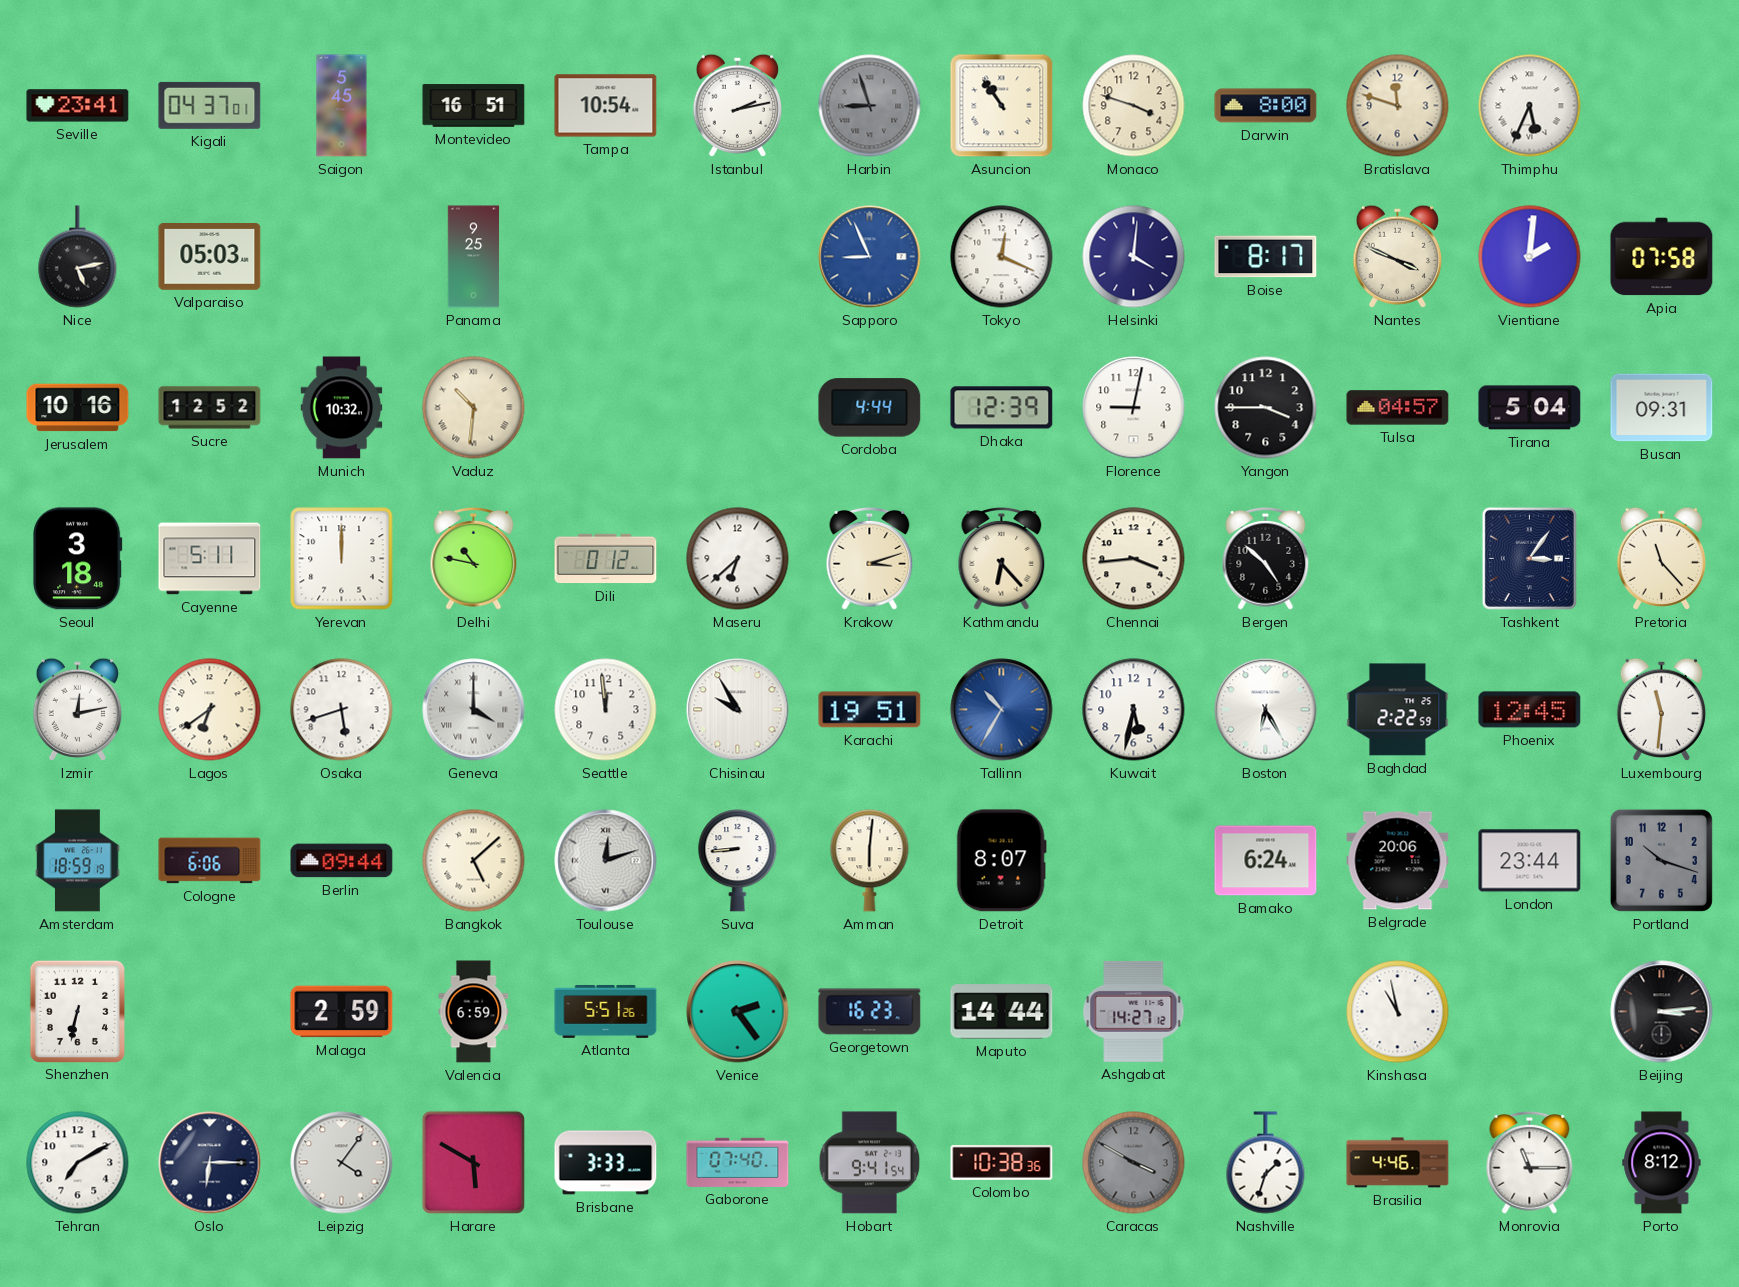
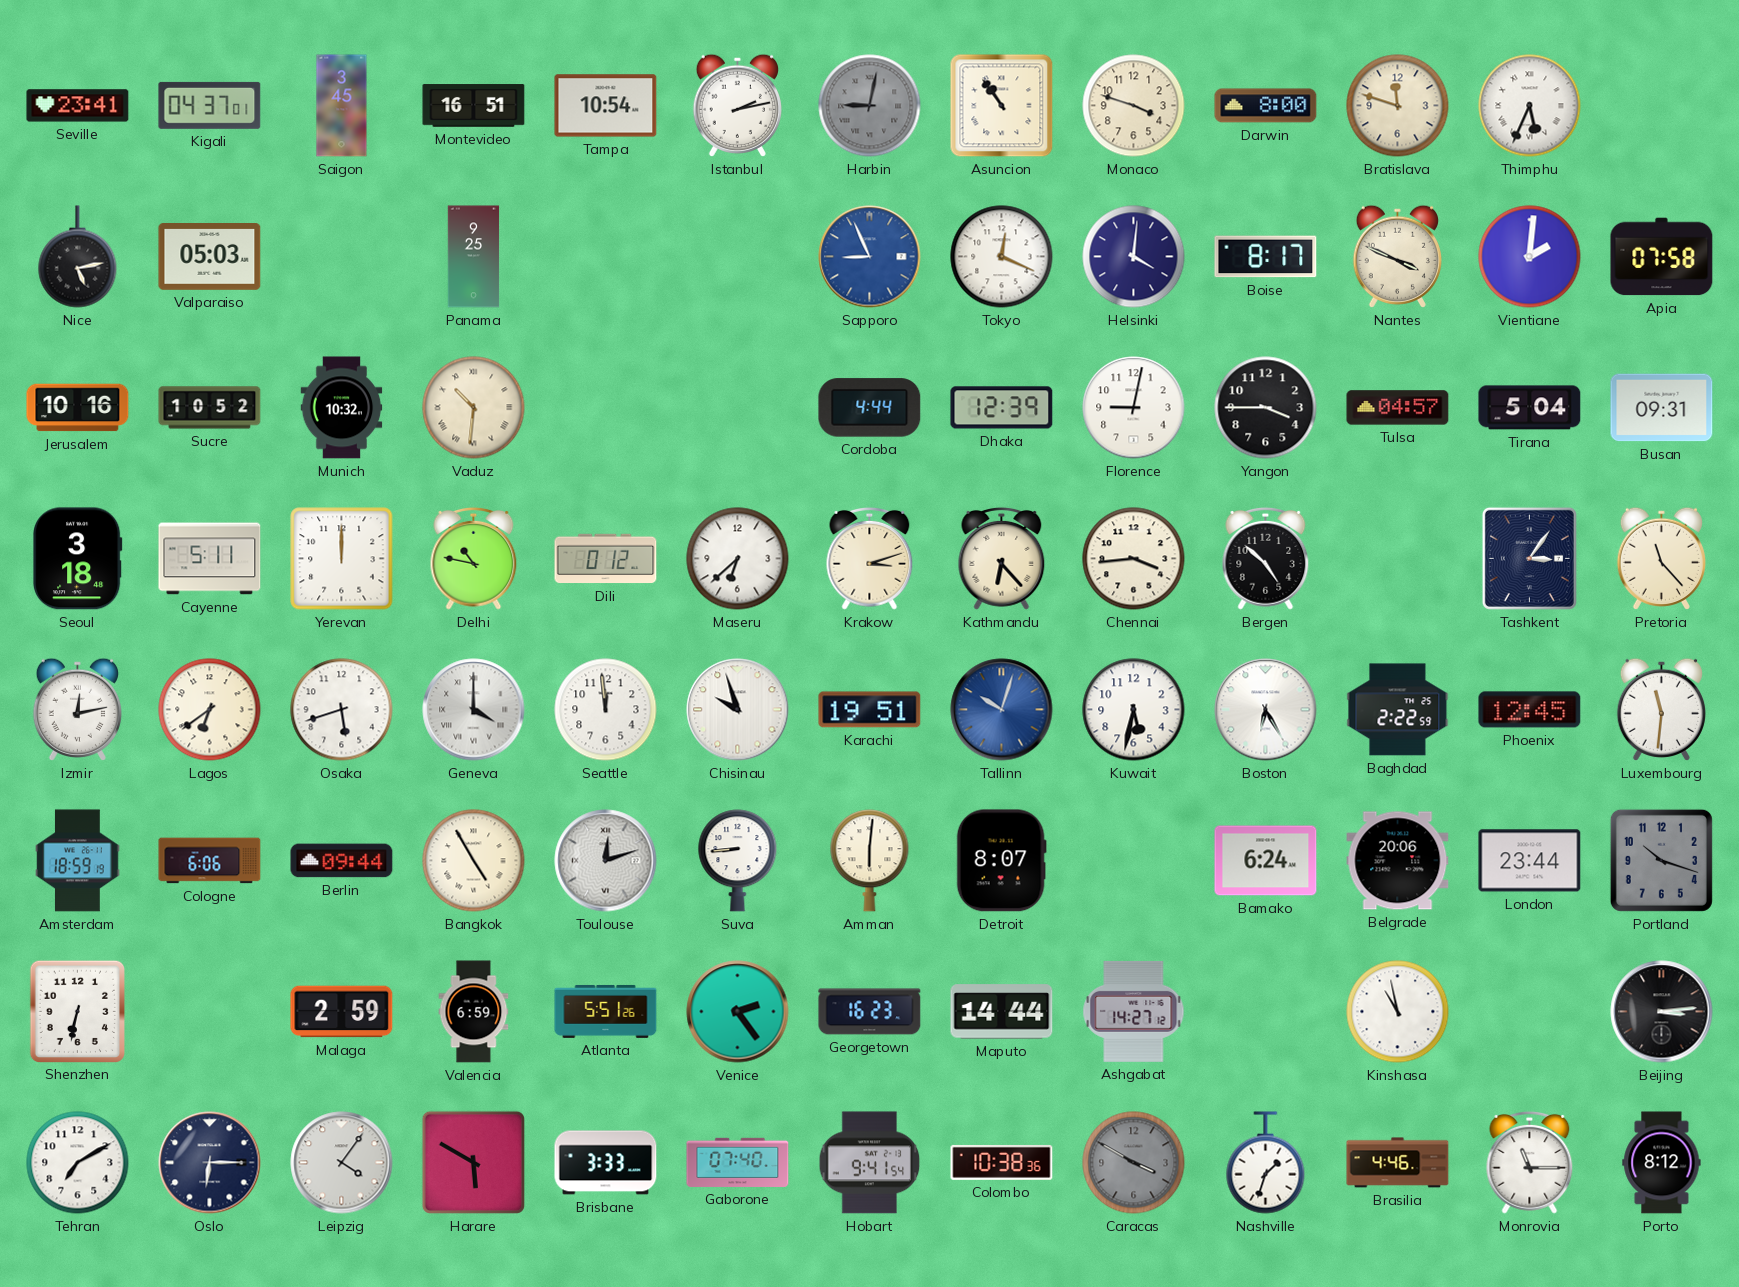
Saigon: 5:45 -> 3:45 (342, 106)
Harbin: 8:57 -> 9:02 (870, 106)
Sucre: 12:52 -> 10:52 (210, 408)
Chisinau: 9:55 -> 9:57 (738, 710)
Tallinn: 10:35 -> 10:03 (1002, 710)
Bangkok: 5:08 -> 4:55 (474, 861)
